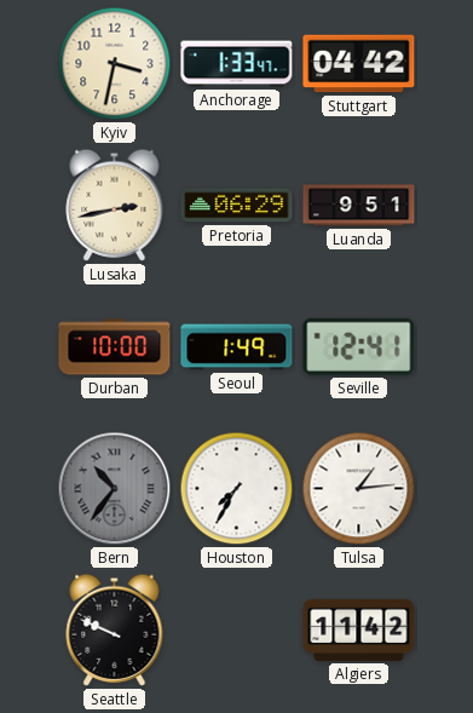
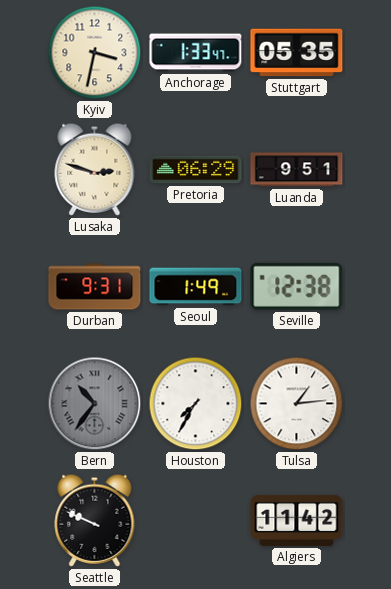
Stuttgart: 04:42 -> 05:35 (297, 53)
Lusaka: 2:43 -> 2:48 (95, 169)
Durban: 10:00 -> 9:31 (95, 287)
Seville: 12:41 -> 12:38 (297, 286)
